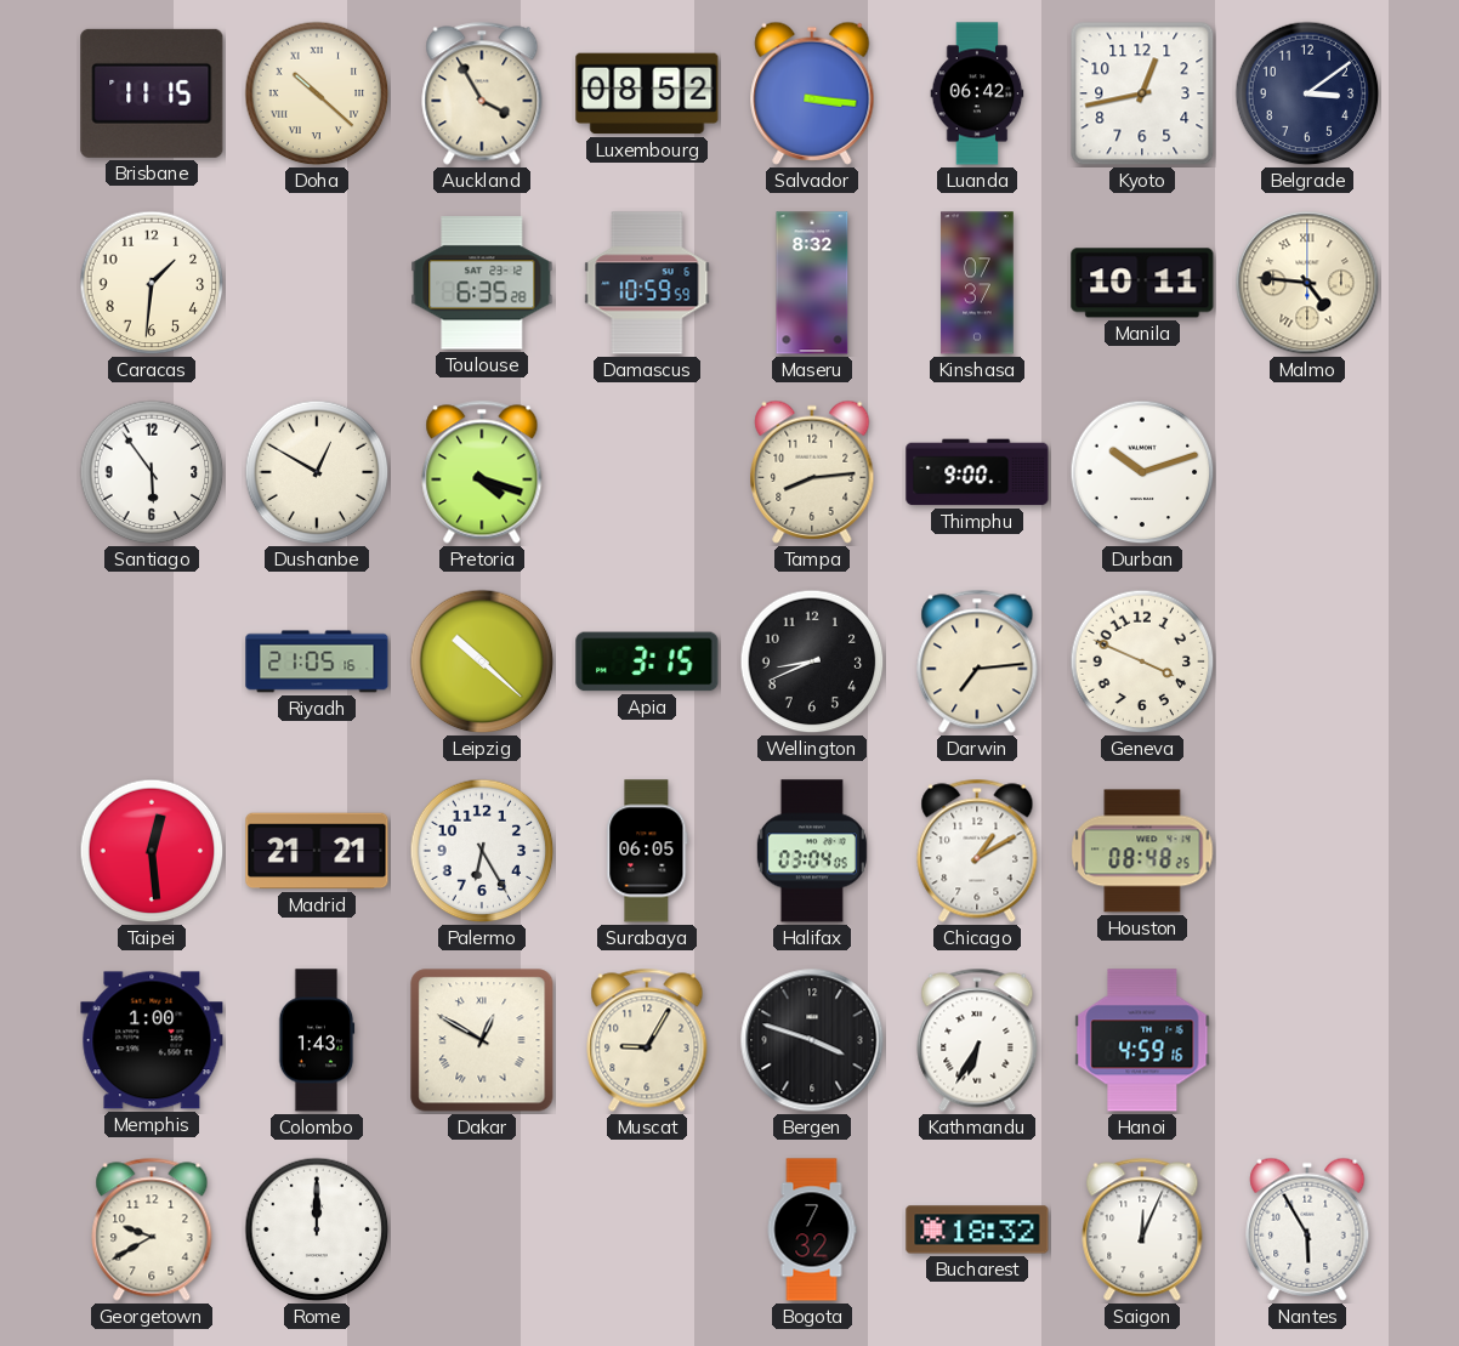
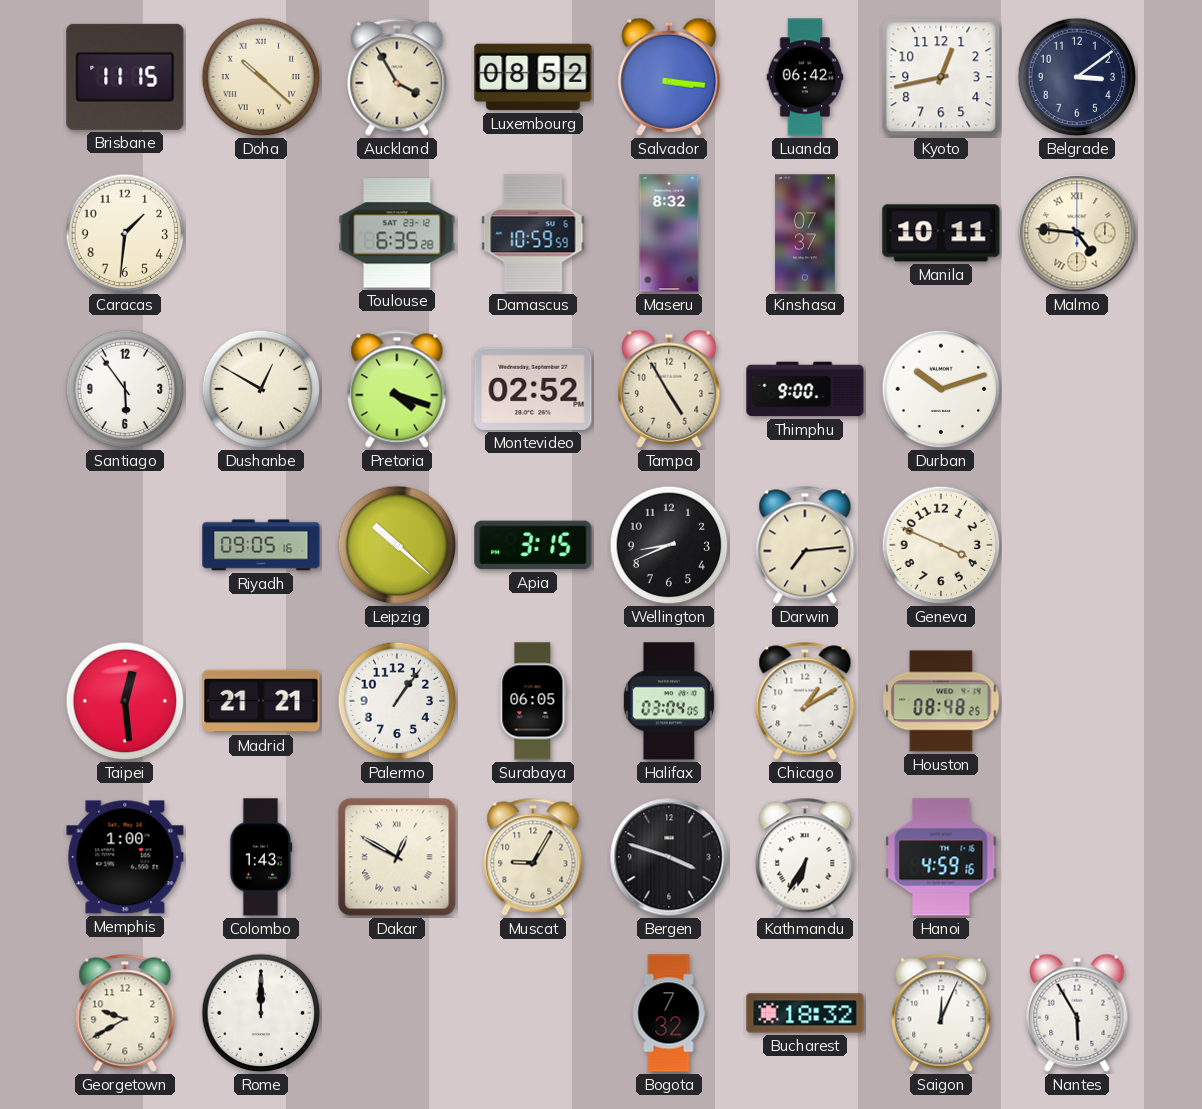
Montevideo: none -> 02:52 (533, 389)
Tampa: 8:14 -> 4:55 (669, 389)
Riyadh: 21:05 -> 09:05 (261, 545)
Palermo: 6:25 -> 1:06 (397, 701)
